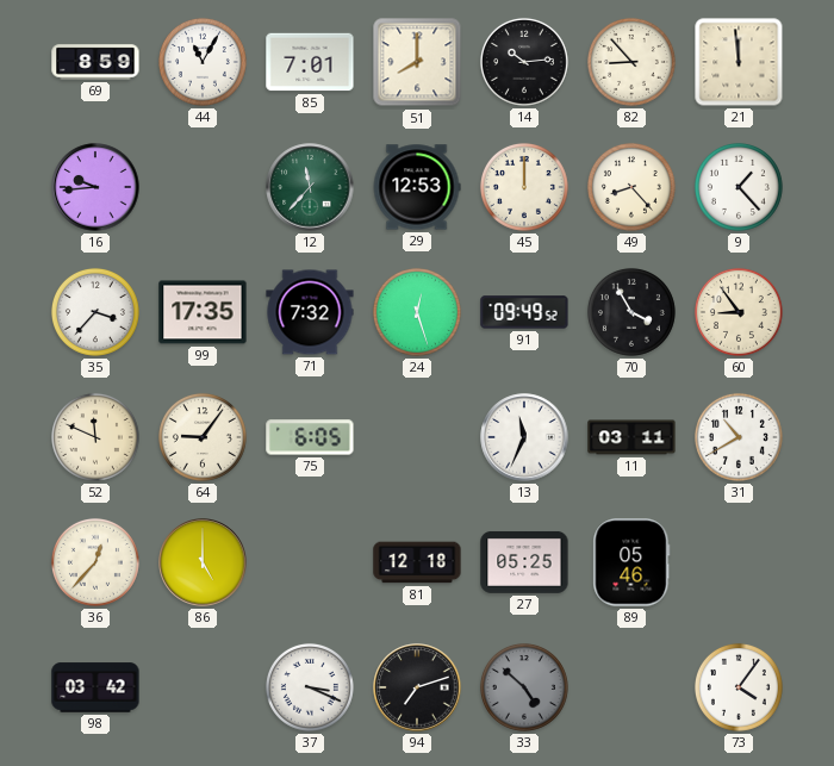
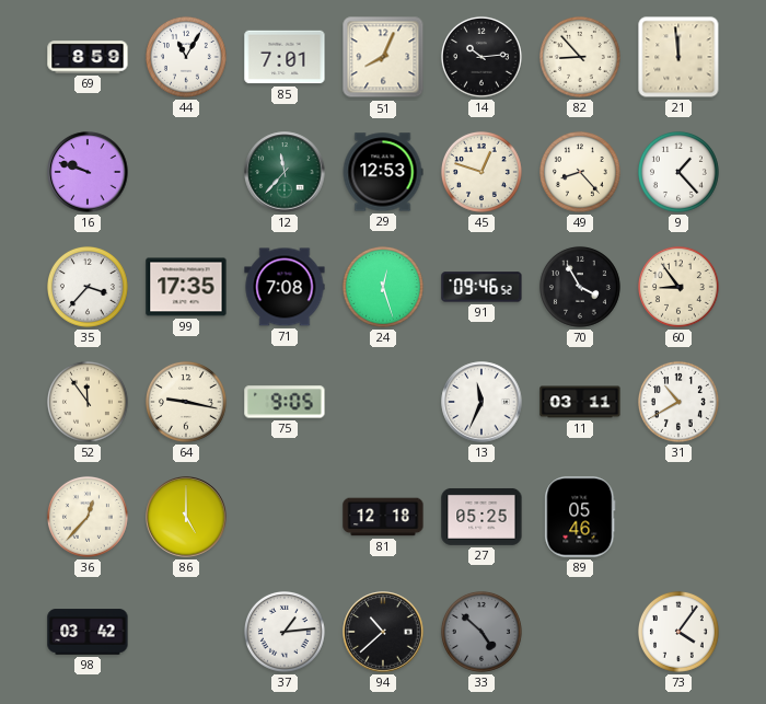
51: 8:00 -> 8:04 (383, 57)
16: 9:44 -> 9:48 (88, 172)
45: 12:00 -> 12:48 (481, 172)
71: 7:32 -> 7:08 (285, 287)
91: 09:49 -> 09:46 (481, 287)
52: 11:49 -> 11:54 (88, 402)
64: 9:06 -> 9:17 (186, 402)
75: 6:05 -> 9:05 (285, 402)
37: 3:19 -> 1:14 (285, 632)
94: 7:12 -> 10:38 (383, 632)
